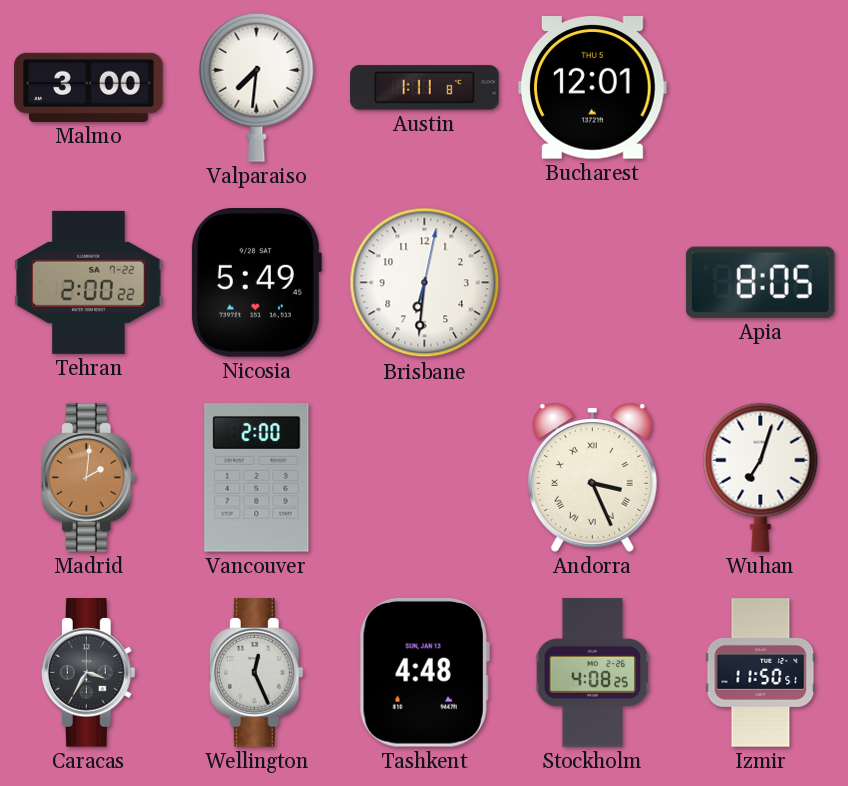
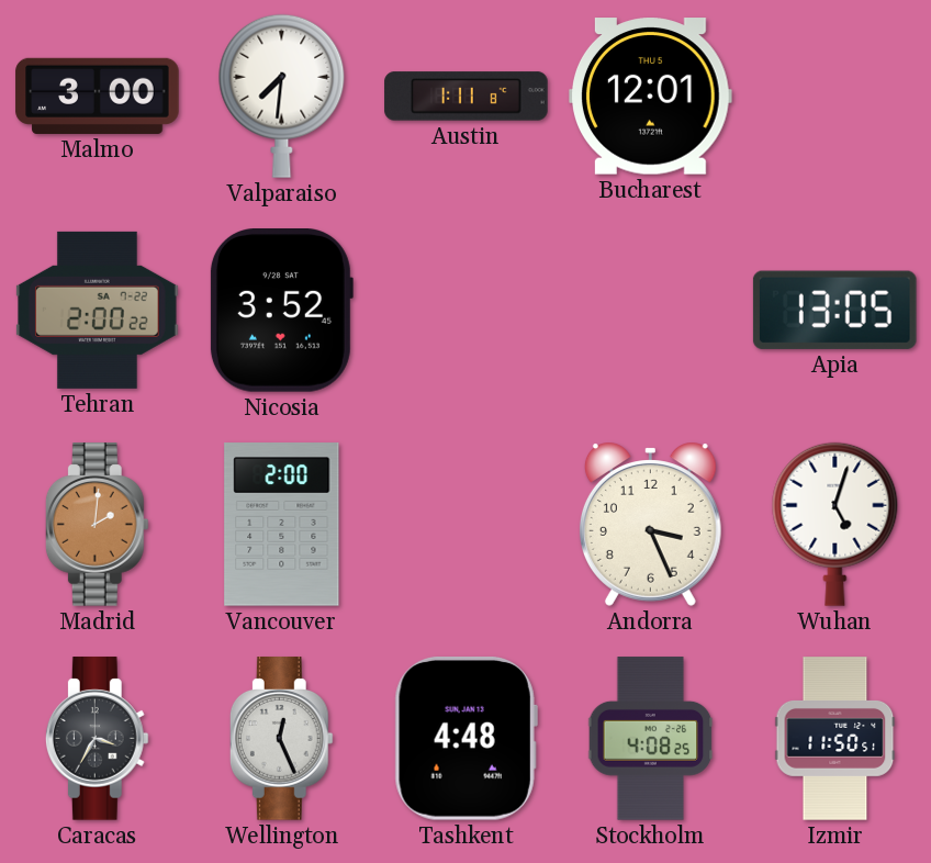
Nicosia: 5:49 -> 3:52 (281, 311)
Brisbane: 6:31 -> none (425, 283)
Apia: 8:05 -> 13:05 (834, 310)
Andorra numerals: Roman -> Arabic (650, 524)
Wuhan: 7:03 -> 5:03 (835, 524)
